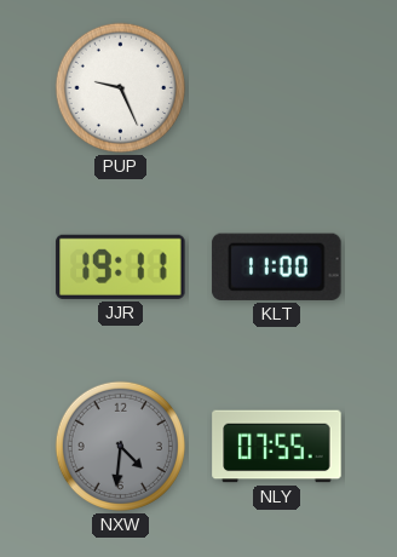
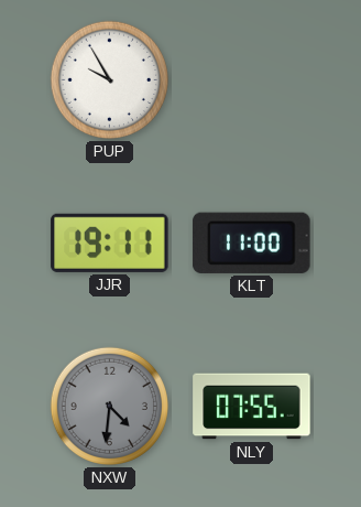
PUP: 9:26 -> 9:55 (109, 79)
